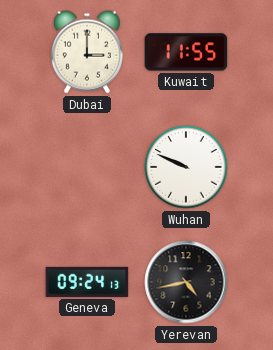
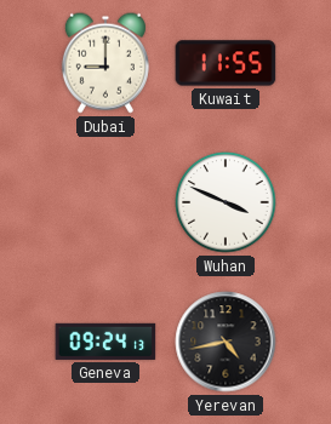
Dubai: 3:00 -> 9:00 (105, 63)
Wuhan: 9:49 -> 3:49 (226, 202)
